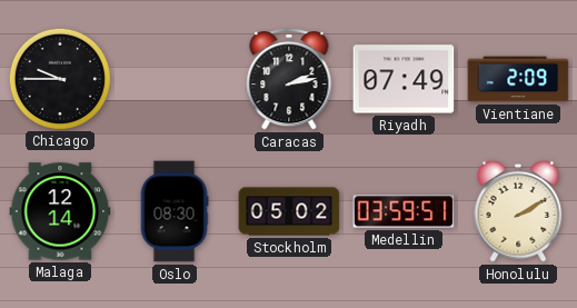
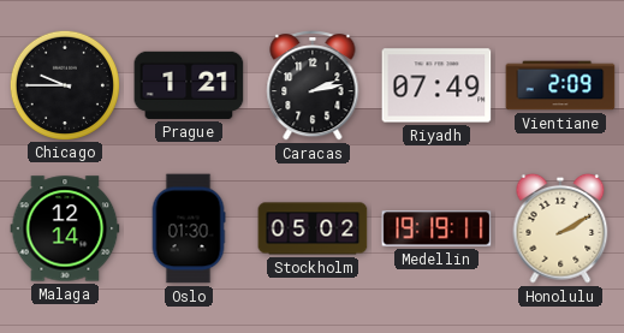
Prague: none -> 1:21 (189, 85)
Oslo: 08:30 -> 01:30 (189, 228)
Medellin: 03:59 -> 19:19 (436, 228)
